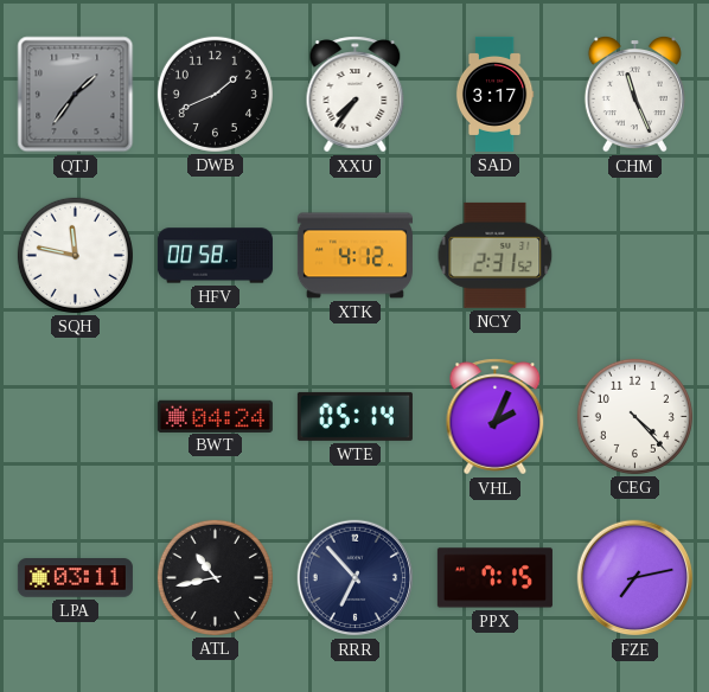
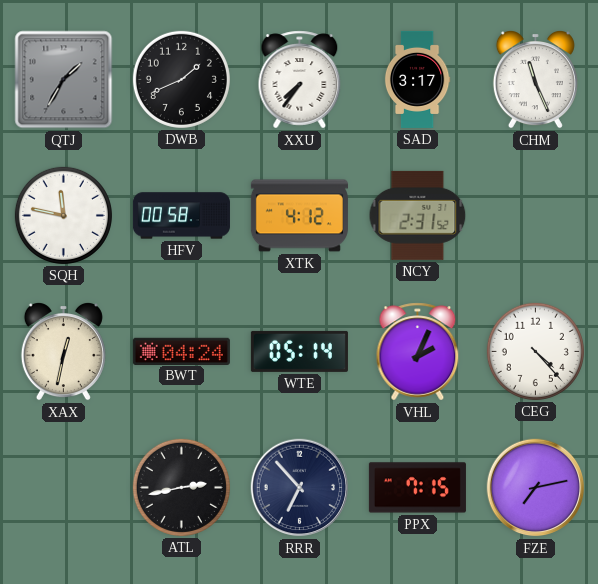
QTJ: 1:36 -> 1:35 (64, 80)
XAX: none -> 12:32 (63, 352)
LPA: 03:11 -> none (75, 578)
ATL: 10:43 -> 2:43 (181, 487)
